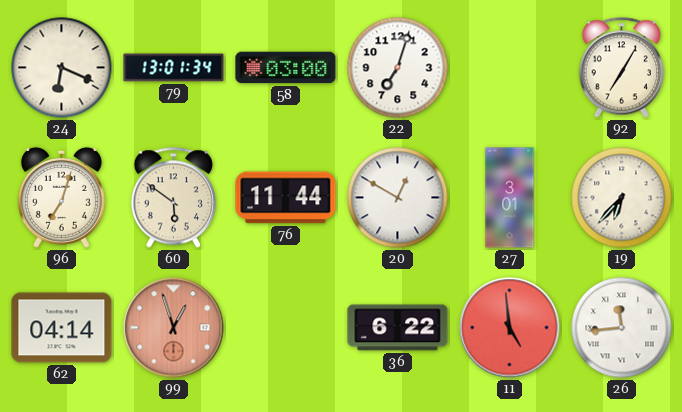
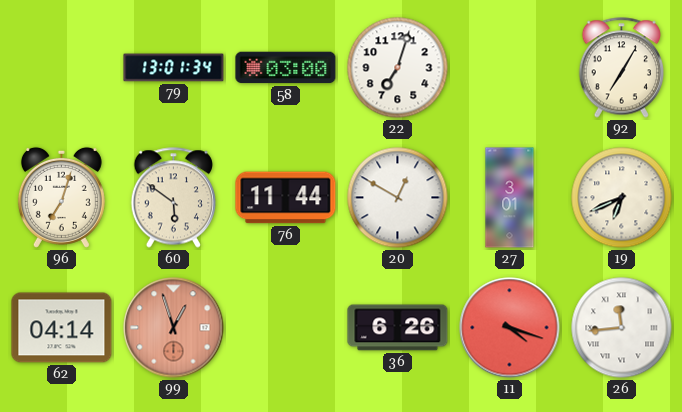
24: 6:19 -> none (62, 68)
19: 6:37 -> 6:41 (622, 198)
36: 6:22 -> 6:26 (398, 328)
11: 4:59 -> 4:18 (510, 328)
